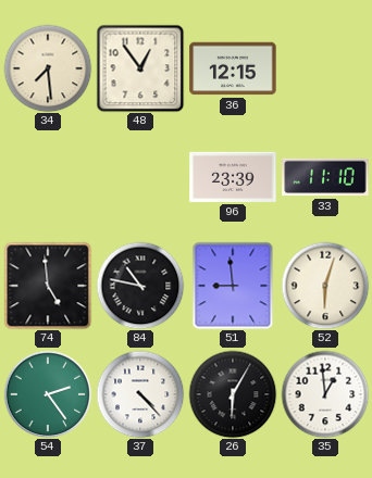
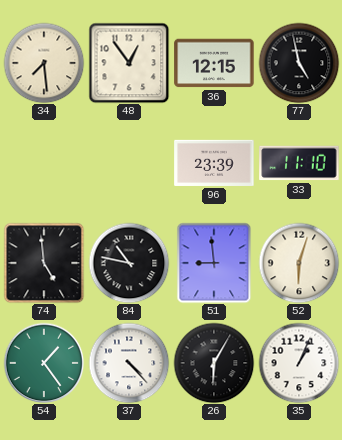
77: none -> 4:58 (299, 63)
54: 2:24 -> 1:24 (44, 363)
35: 12:59 -> 1:04 (299, 363)
